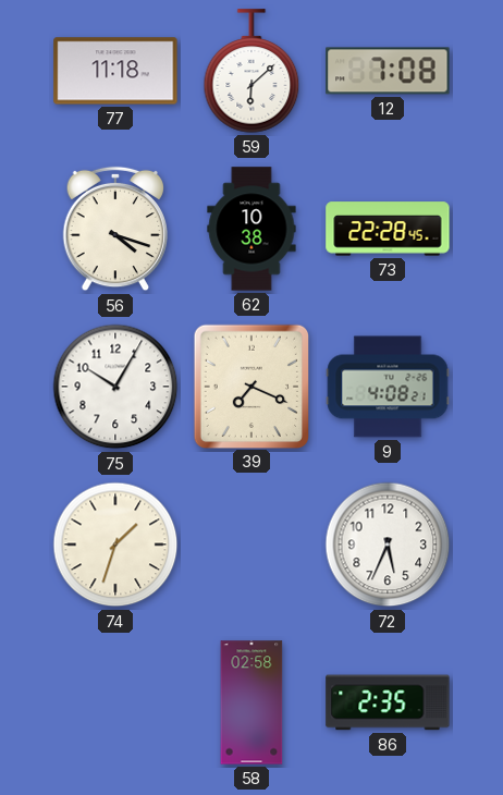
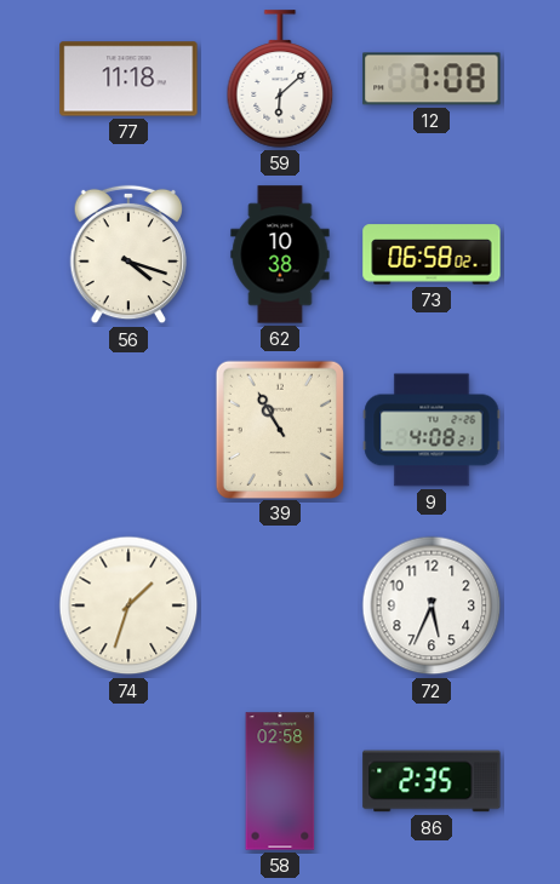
73: 22:28 -> 06:58 (432, 254)
75: 10:05 -> none (115, 387)
39: 7:19 -> 10:55 (279, 429)
